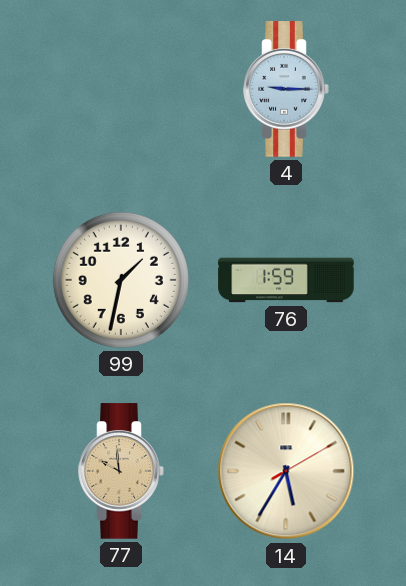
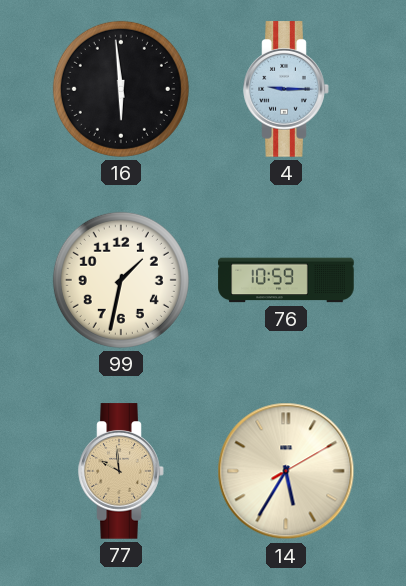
16: none -> 5:59 (121, 89)
76: 1:59 -> 10:59 (286, 280)
